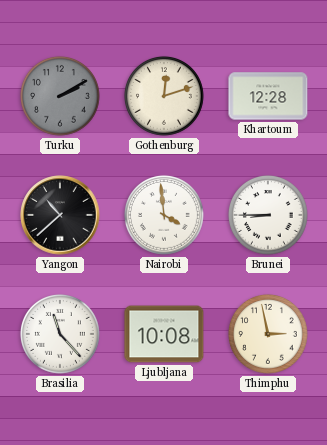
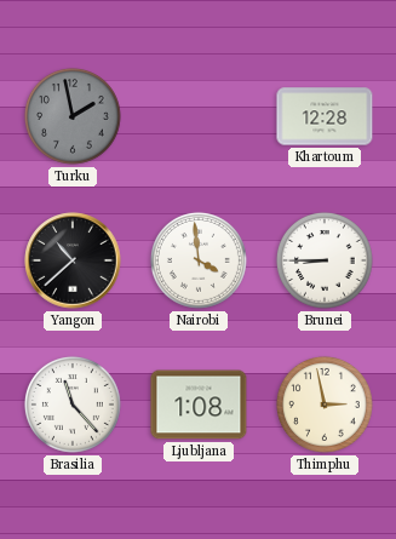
Turku: 2:10 -> 1:58 (73, 116)
Gothenburg: 12:12 -> none (164, 96)
Ljubljana: 10:08 -> 1:08 (199, 405)
